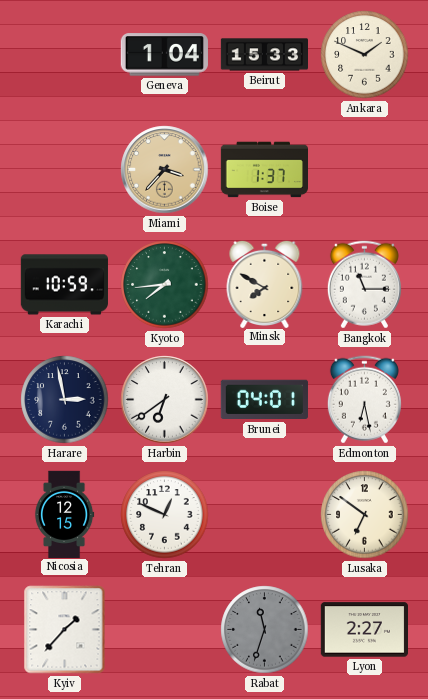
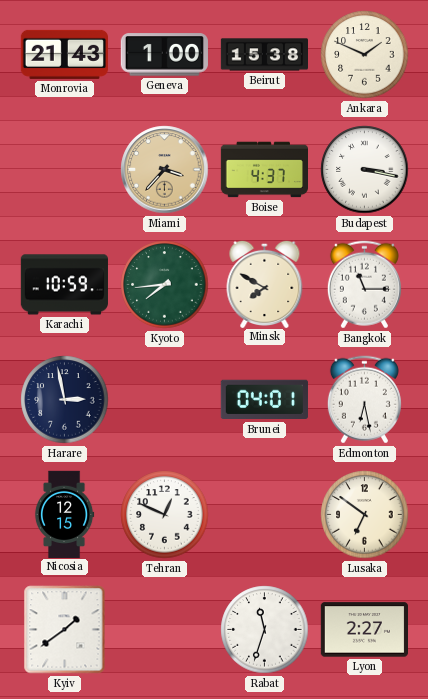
Monrovia: none -> 21:43 (64, 54)
Geneva: 1:04 -> 1:00 (164, 55)
Beirut: 15:33 -> 15:38 (265, 55)
Boise: 1:37 -> 4:37 (265, 170)
Budapest: none -> 3:17 (365, 170)
Harbin: 6:39 -> none (165, 400)
Kyiv: 1:37 -> 1:39 (65, 630)
Rabat dial: grey -> white (265, 630)
